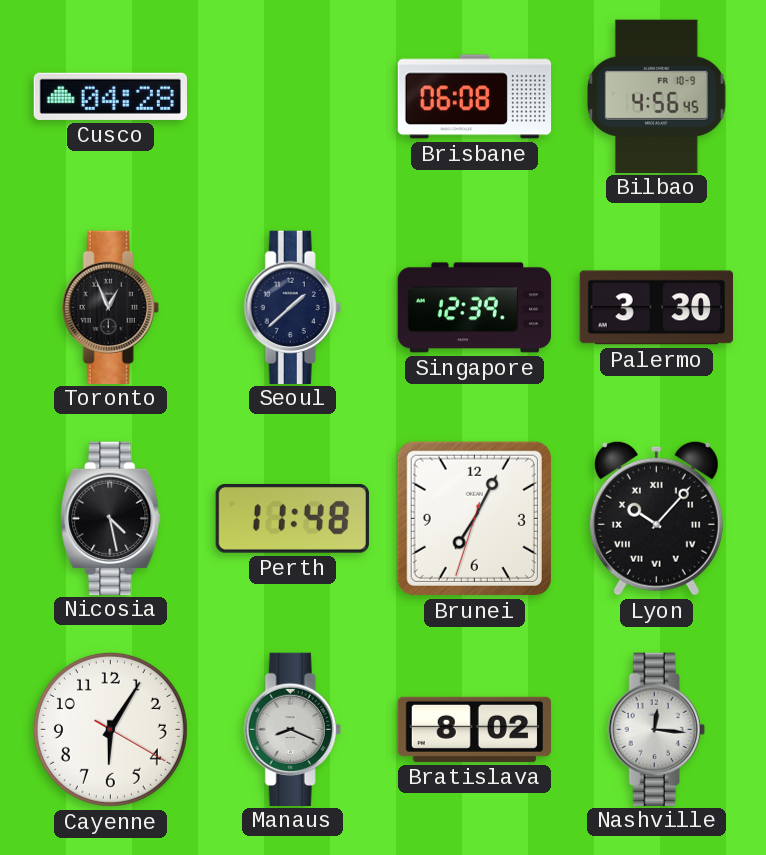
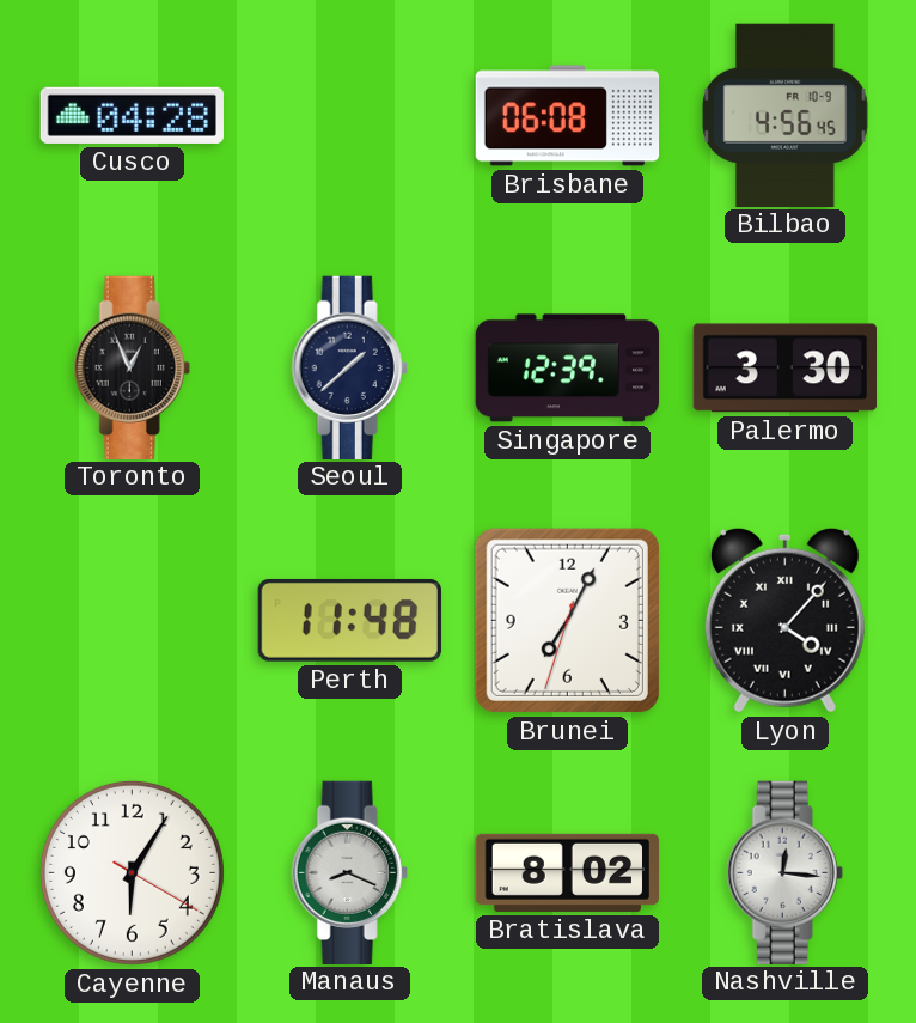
Nicosia: 4:28 -> none (111, 518)
Lyon: 10:07 -> 4:07 (784, 620)
